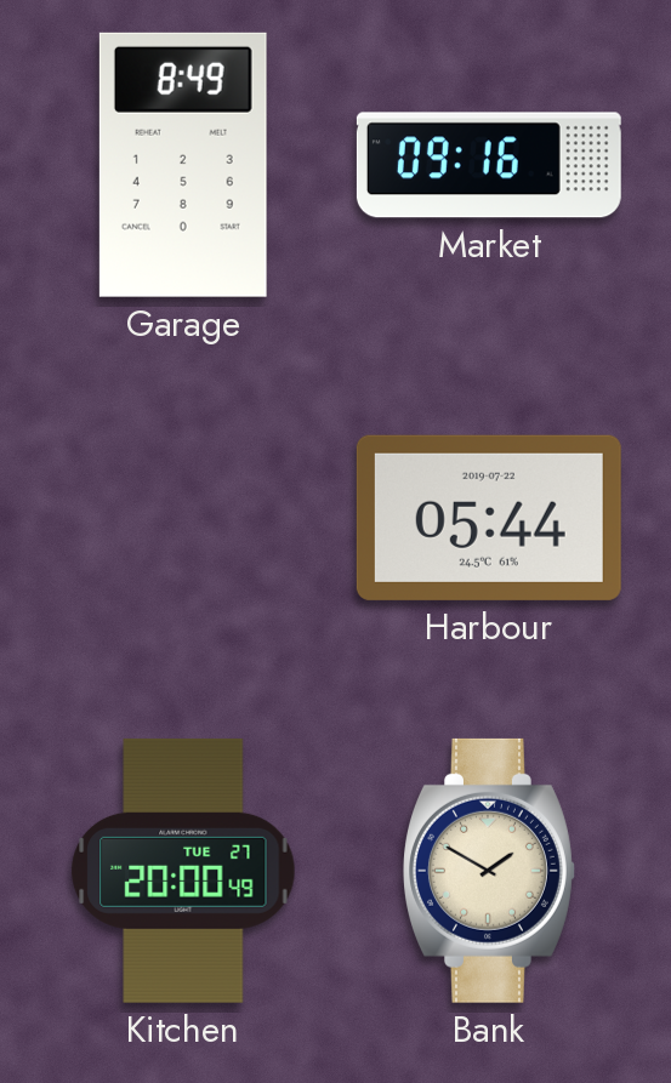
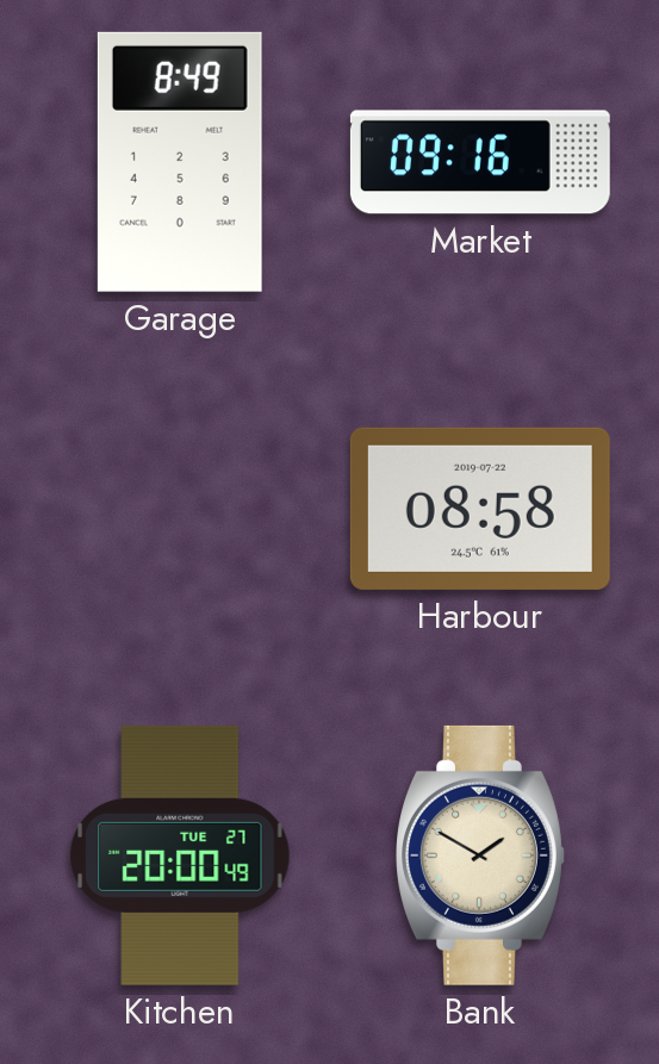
Harbour: 05:44 -> 08:58 (480, 509)
